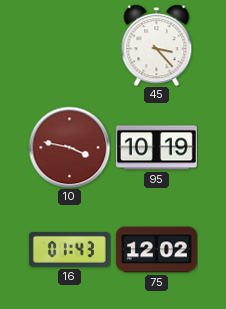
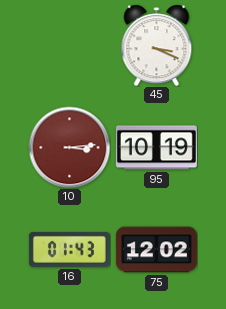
45: 3:23 -> 3:19 (157, 45)
10: 3:47 -> 3:14 (69, 147)
